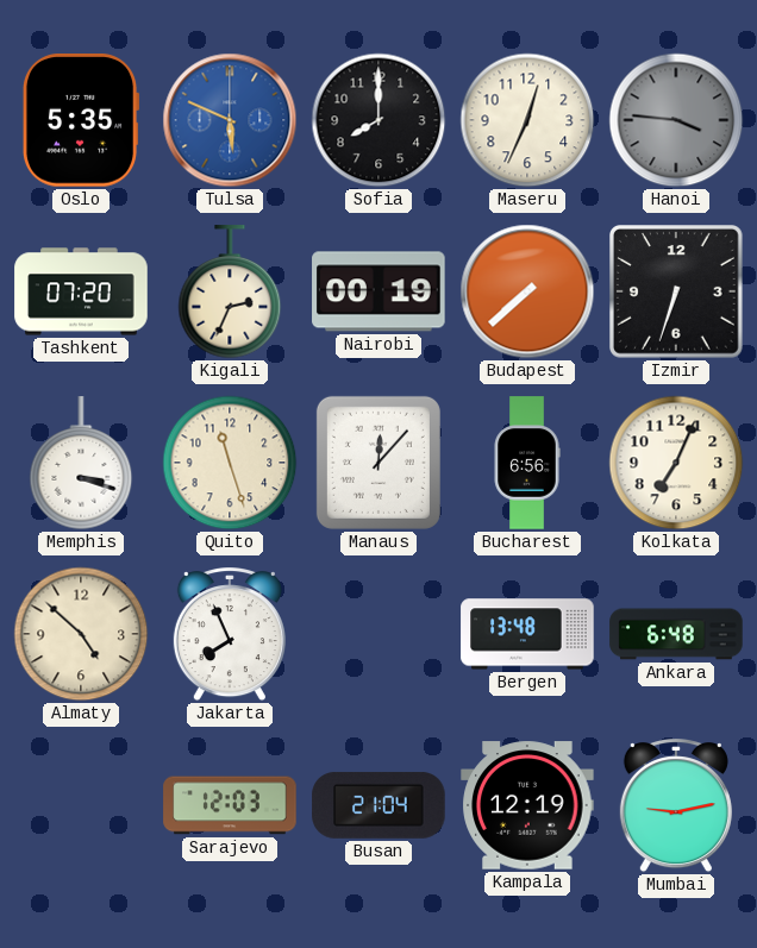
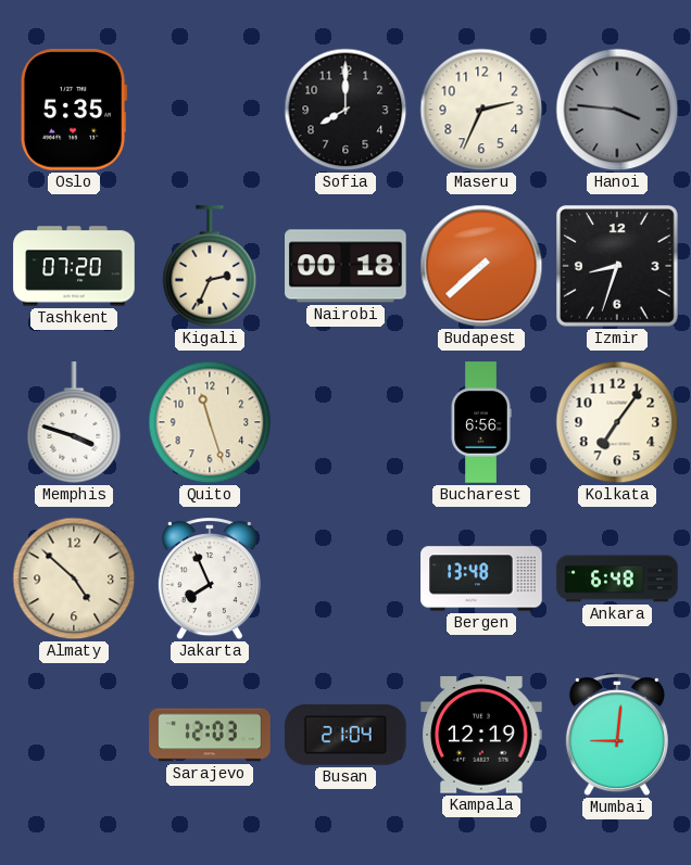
Tulsa: 5:49 -> none (230, 120)
Maseru: 12:34 -> 2:34 (481, 110)
Nairobi: 00:19 -> 00:18 (345, 266)
Izmir: 6:33 -> 8:33 (618, 267)
Memphis: 3:18 -> 3:48 (74, 423)
Manaus: 12:07 -> none (378, 463)
Kolkata: 7:04 -> 7:06 (617, 422)
Mumbai: 9:13 -> 9:01 (617, 736)
